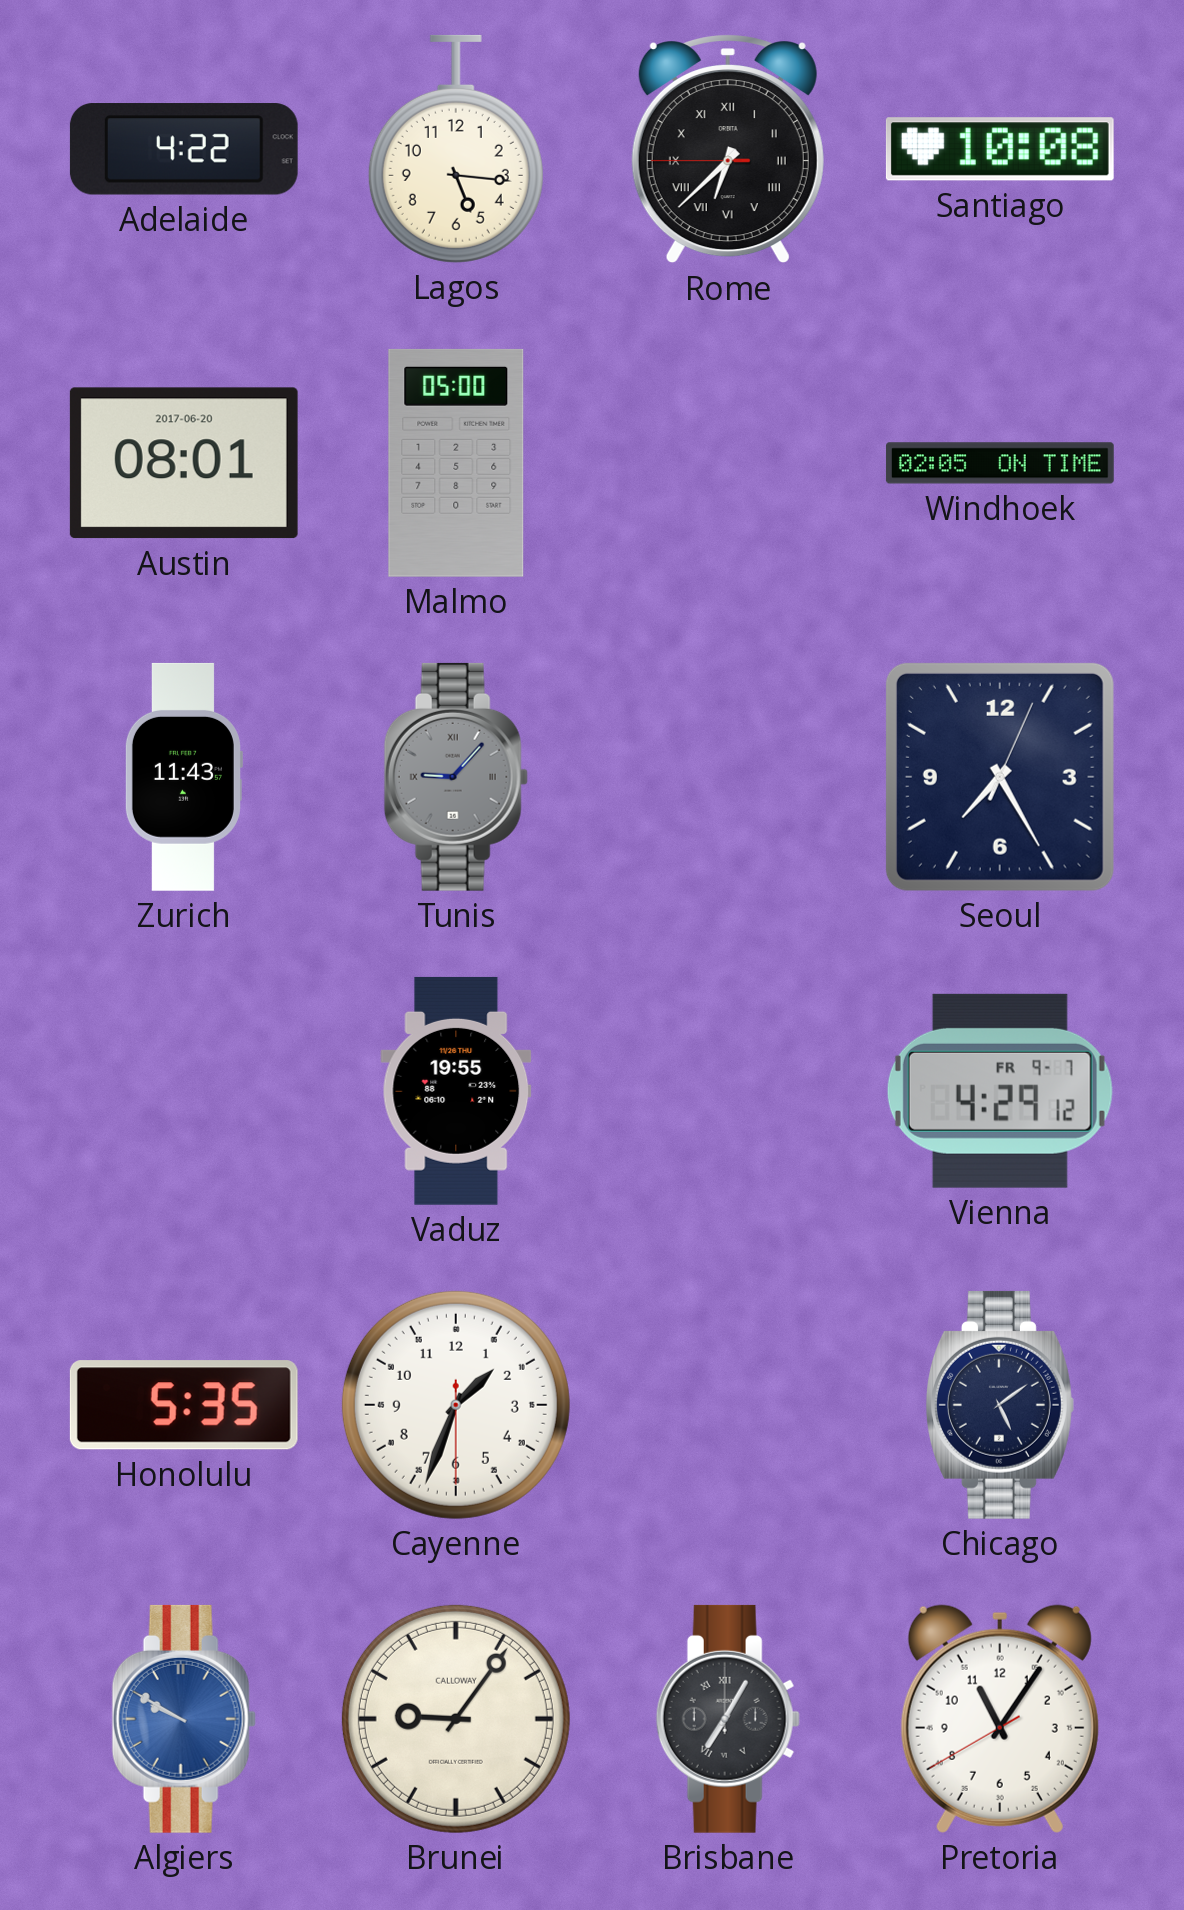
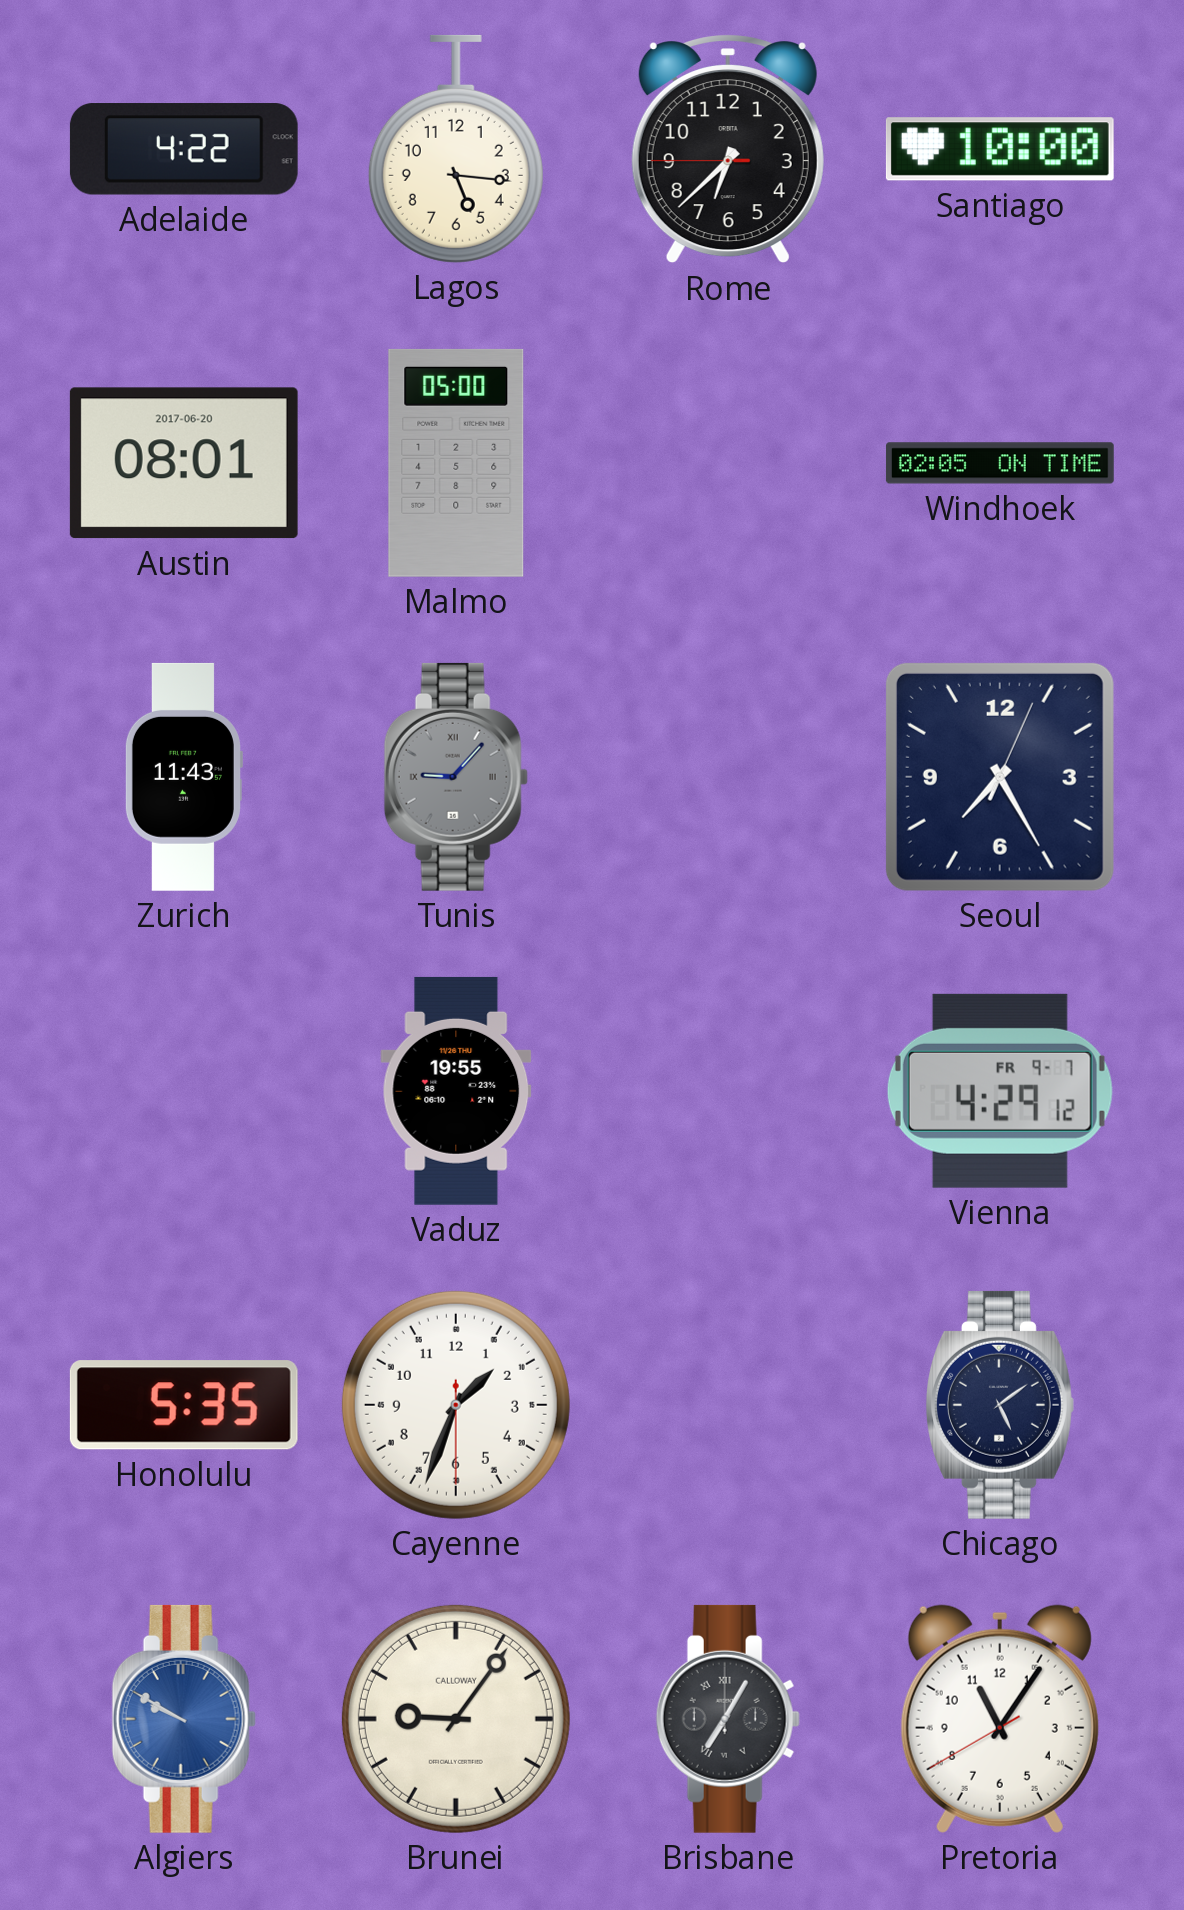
Rome numerals: Roman -> Arabic (728, 149)
Santiago: 10:08 -> 10:00 (1000, 149)
